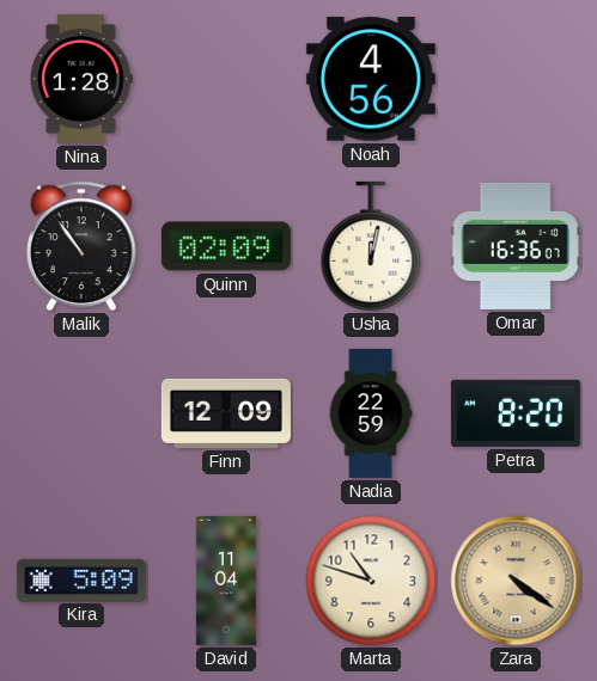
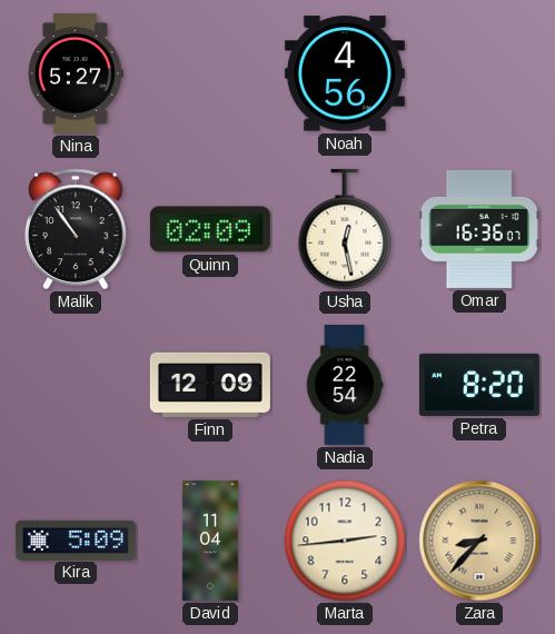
Nina: 1:28 -> 5:27 (76, 73)
Usha: 12:02 -> 12:28 (345, 229)
Nadia: 22:59 -> 22:54 (345, 385)
Marta: 10:48 -> 2:44 (345, 541)
Zara: 4:21 -> 8:37 (479, 541)
